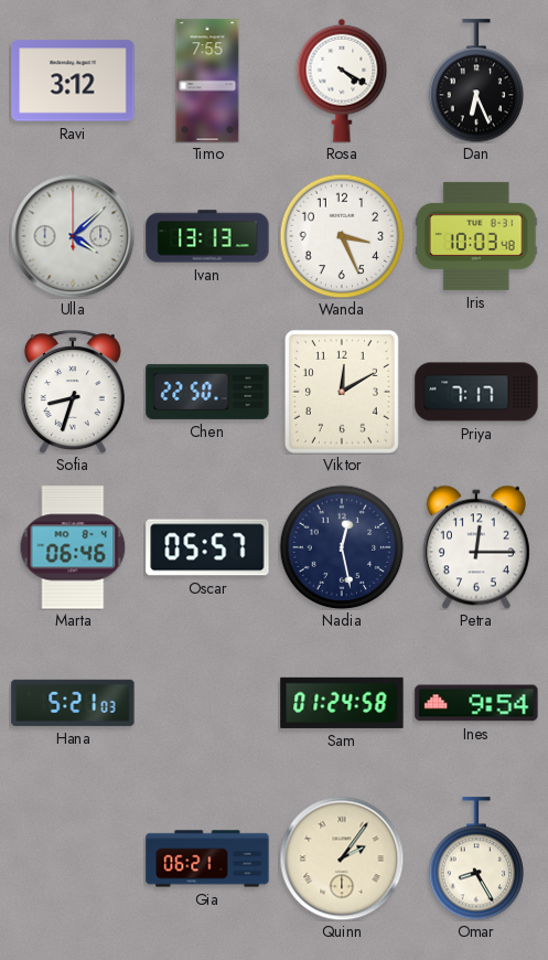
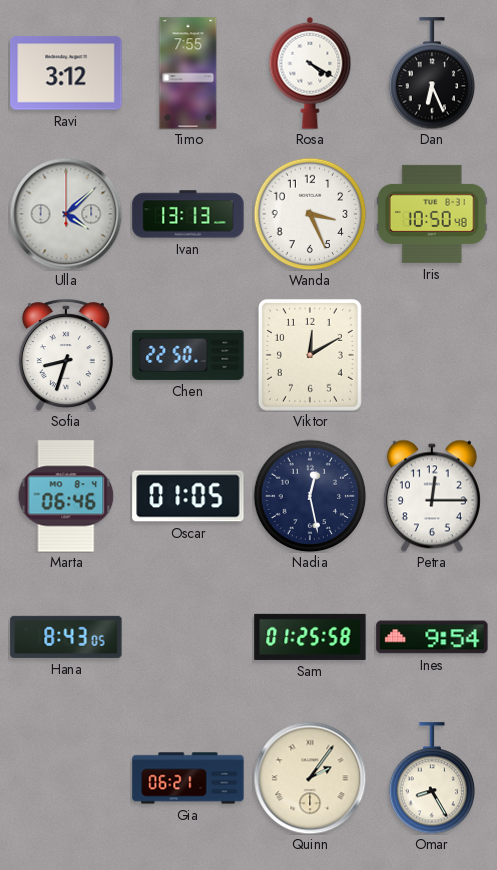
Iris: 10:03 -> 10:50 (432, 214)
Priya: 7:17 -> none (476, 392)
Oscar: 05:57 -> 01:05 (188, 496)
Hana: 5:21 -> 8:43 (66, 637)
Sam: 01:24 -> 01:25 (310, 637)
